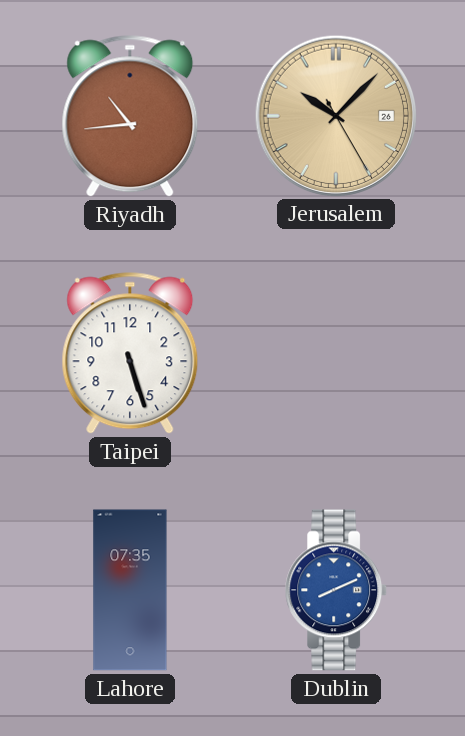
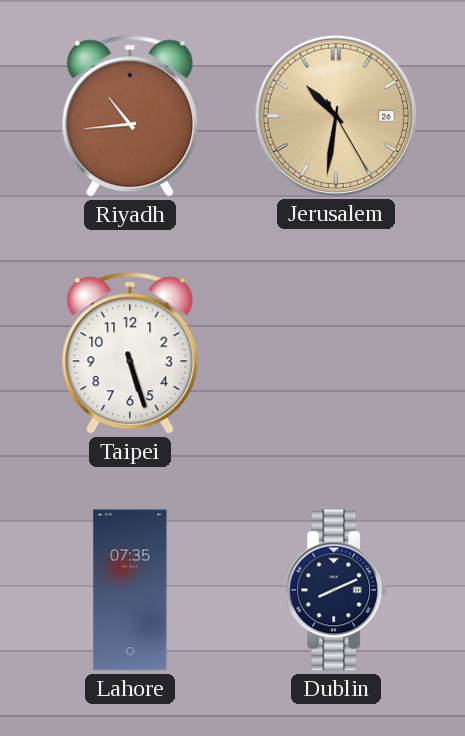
Jerusalem: 10:07 -> 10:31 (335, 115)
Dublin dial: blue -> navy (337, 590)
